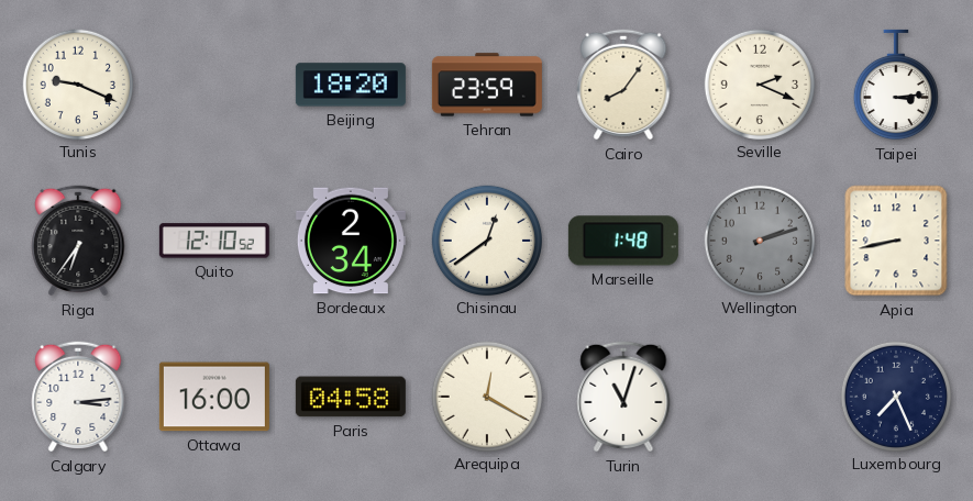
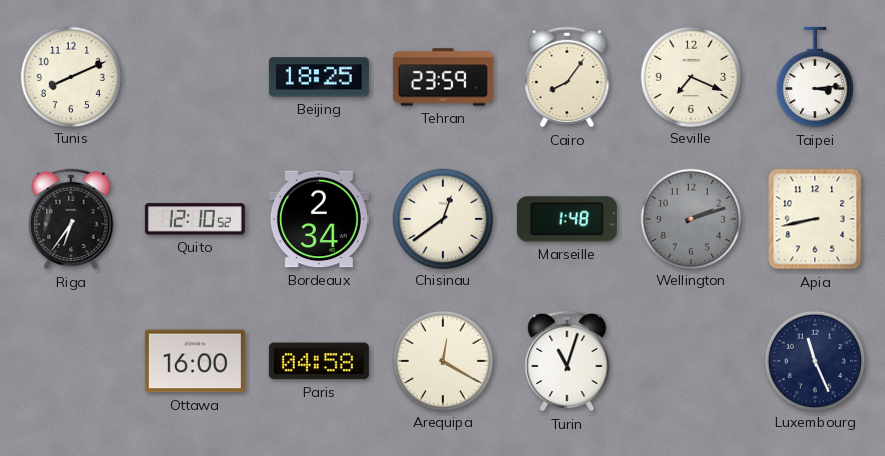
Tunis: 9:19 -> 8:11 (70, 76)
Beijing: 18:20 -> 18:25 (319, 77)
Seville: 2:19 -> 7:19 (690, 76)
Calgary: 3:14 -> none (78, 397)
Luxembourg: 7:26 -> 11:26 (814, 360)
